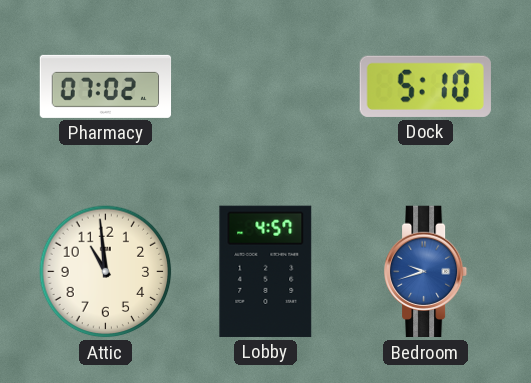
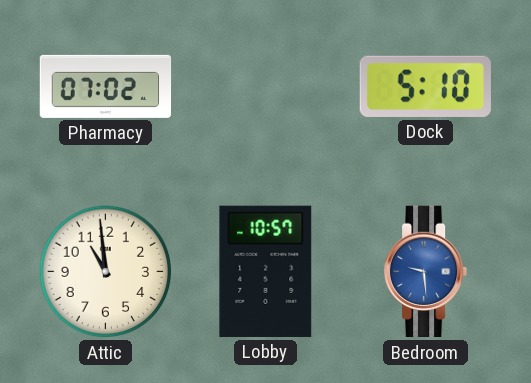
Lobby: 4:57 -> 10:57 (266, 271)
Bedroom: 9:42 -> 9:29 (427, 272)
